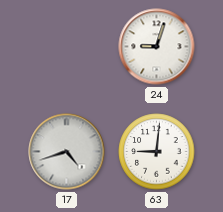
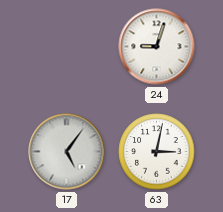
17: 4:42 -> 5:06 (67, 152)
63: 9:01 -> 3:02 (157, 152)
